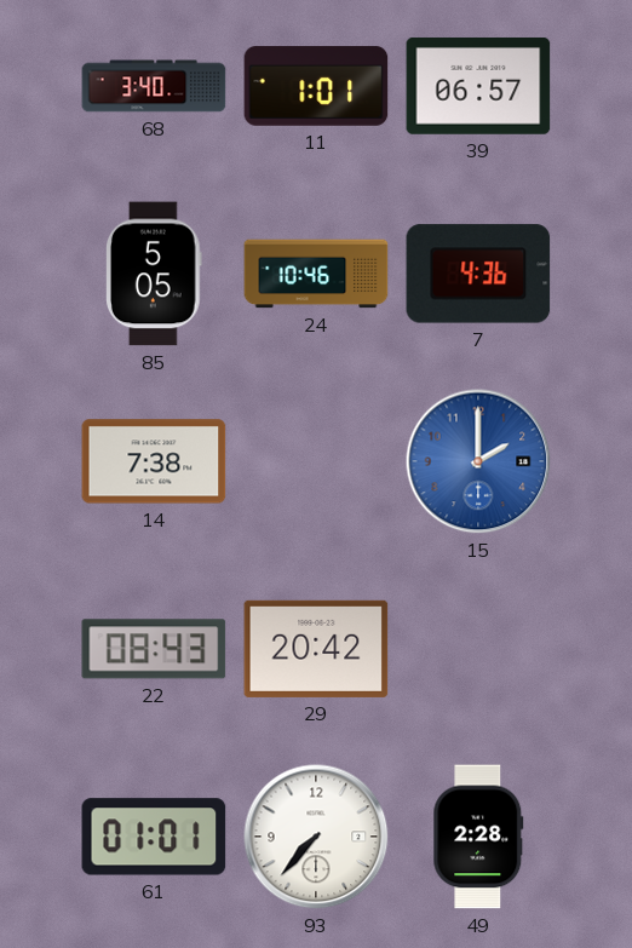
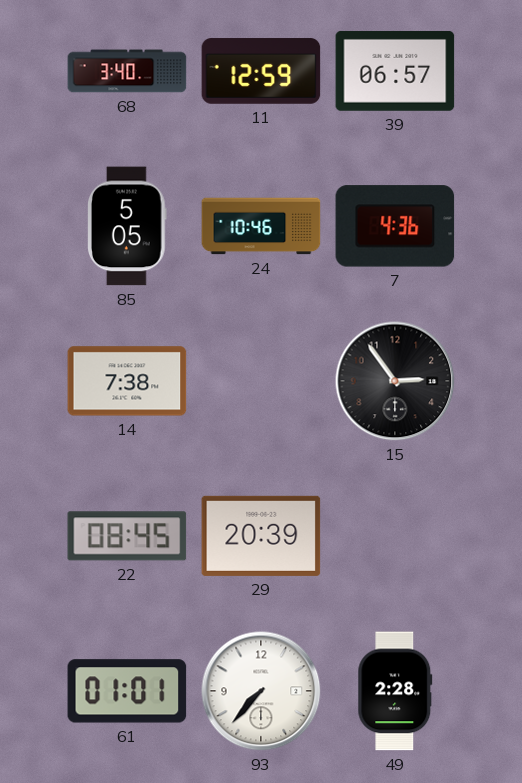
11: 1:01 -> 12:59 (261, 71)
15: 2:00 -> 2:54 (395, 381)
15 dial: blue -> black (395, 381)
22: 08:43 -> 08:45 (127, 536)
29: 20:42 -> 20:39 (261, 536)
